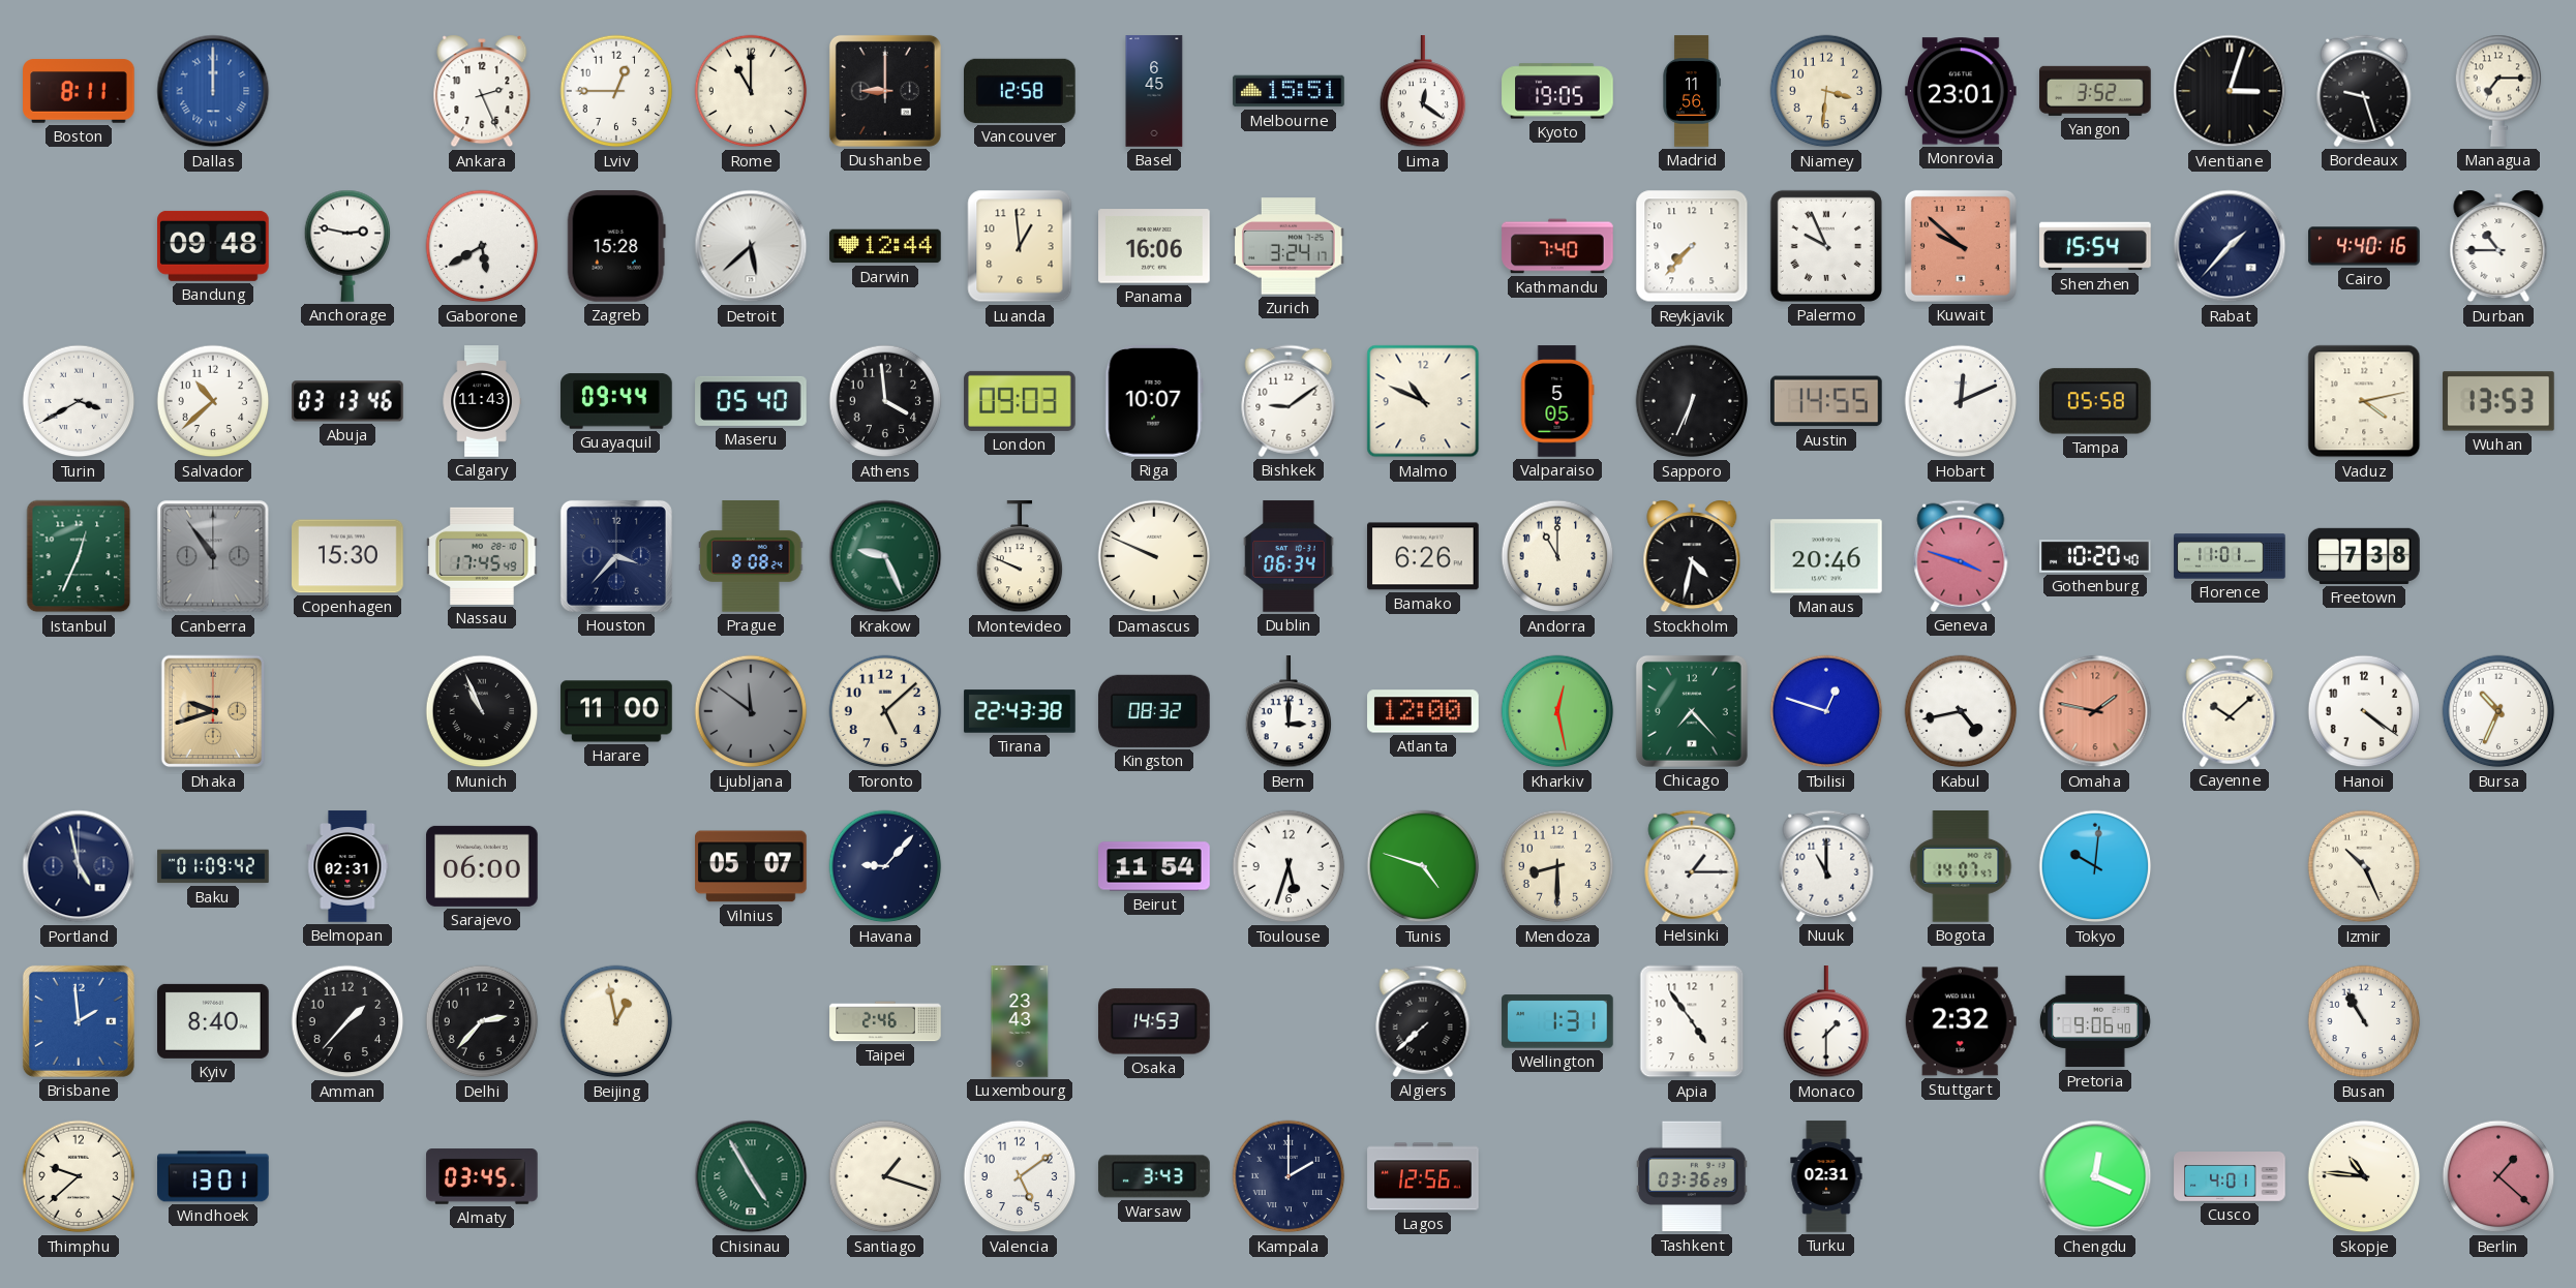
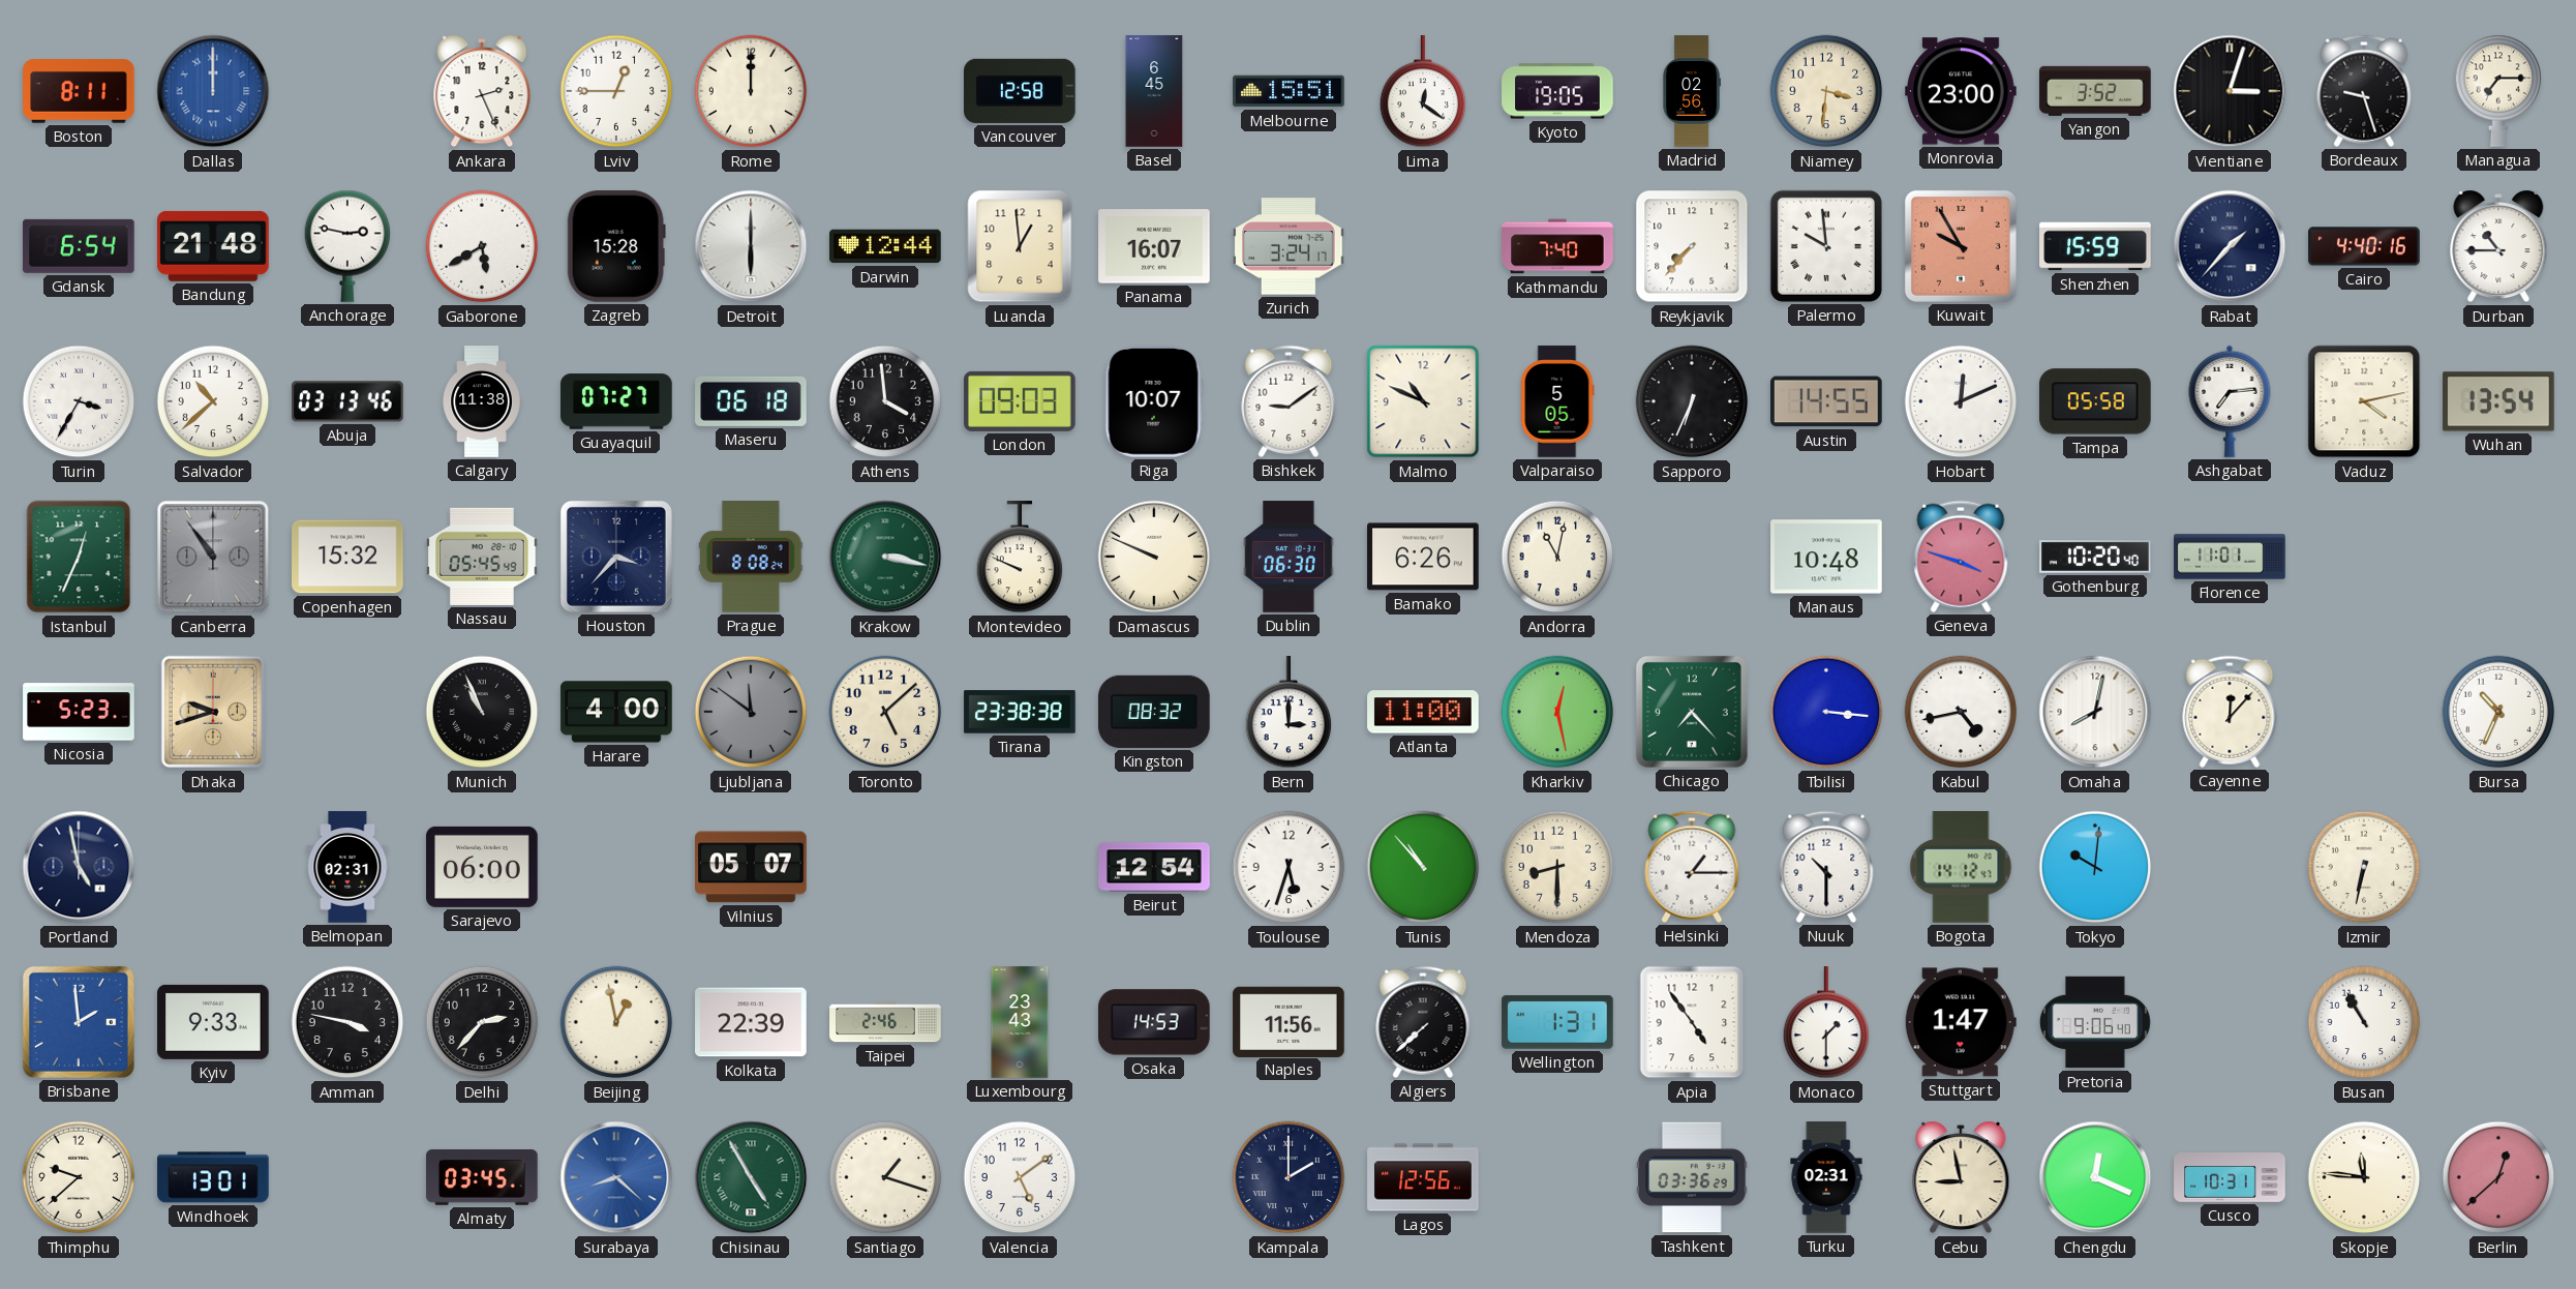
Rome: 11:00 -> 12:00 (751, 91)
Dushanbe: 9:00 -> none (885, 91)
Madrid: 11:56 -> 02:56 (1692, 91)
Monrovia: 23:01 -> 23:00 (1961, 91)
Gdansk: none -> 6:54 (80, 246)
Bandung: 09:48 -> 21:48 (213, 246)
Detroit: 5:38 -> 6:00 (751, 246)
Panama: 16:06 -> 16:07 (1154, 246)
Palermo: 9:56 -> 9:59 (1826, 246)
Kuwait: 9:52 -> 9:55 (1961, 246)
Shenzhen: 15:54 -> 15:59 (2095, 246)
Turin: 3:40 -> 3:35 (79, 401)
Calgary: 11:43 -> 11:38 (482, 401)
Guayaquil: 09:44 -> 07:27 (616, 401)
Maseru: 05:40 -> 06:18 (751, 401)
Ashgabat: none -> 7:14 (2230, 401)
Wuhan: 13:53 -> 13:54 (2498, 401)
Copenhagen: 15:30 -> 15:32 (347, 557)
Nassau: 17:45 -> 05:45 (482, 557)
Krakow: 9:26 -> 3:17 (885, 557)
Dublin: 06:34 -> 06:30 (1289, 557)
Andorra: 11:00 -> 11:02 (1557, 557)
Stockholm: 4:32 -> none (1692, 556)
Manaus: 20:46 -> 10:48 (1826, 557)
Freetown: 7:38 -> none (2364, 556)
Nicosia: none -> 5:23 (79, 712)
Harare: 11:00 -> 4:00 (616, 712)
Tirana: 22:43 -> 23:38 (1020, 712)
Atlanta: 12:00 -> 11:00 (1423, 712)
Tbilisi: 12:48 -> 3:16 (1826, 712)
Omaha: 1:47 -> 8:02 (2095, 712)
Omaha dial: salmon -> white (2095, 712)
Cayenne: 10:08 -> 12:07 (2230, 712)
Hanoi: 4:21 -> none (2364, 711)
Baku: 01:09 -> none (213, 866)
Havana: 9:07 -> none (885, 866)
Beirut: 11:54 -> 12:54 (1154, 867)
Tunis: 4:48 -> 10:53 (1423, 867)
Nuuk: 11:00 -> 10:30 (1826, 867)
Bogota: 14:07 -> 14:12 (1961, 867)
Izmir: 10:26 -> 6:32 (2364, 867)
Kyiv: 8:40 -> 9:33 (213, 1022)
Amman: 1:37 -> 3:47 (347, 1022)
Kolkata: none -> 22:39 (751, 1022)
Naples: none -> 11:56 (1289, 1021)
Stuttgart: 2:32 -> 1:47 (1961, 1022)
Surabaya: none -> 8:22 (616, 1177)
Warsaw: 3:43 -> none (1154, 1176)
Cebu: none -> 8:58 (1961, 1177)
Cusco: 4:01 -> 10:31 (2230, 1178)
Skopje: 10:46 -> 11:46 (2364, 1177)
Berlin: 1:22 -> 12:38 (2498, 1177)
